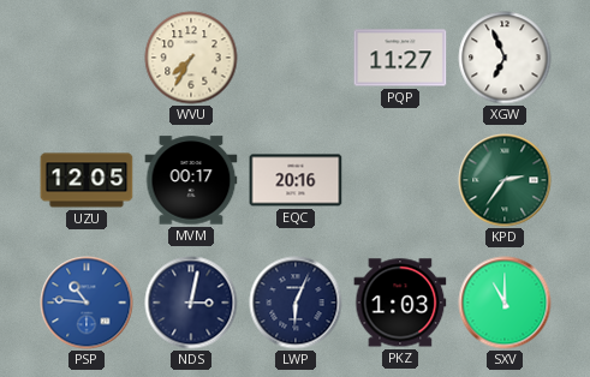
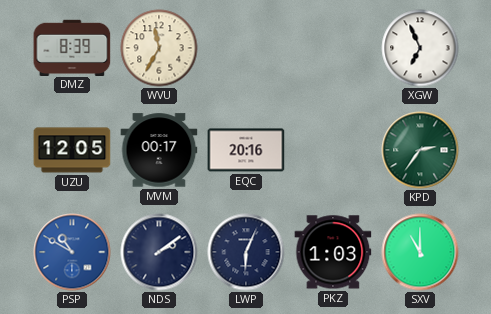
DMZ: none -> 8:39 (72, 47)
WVU: 7:35 -> 11:35 (159, 48)
PQP: 11:27 -> none (400, 58)
PSP: 10:46 -> 10:50 (72, 252)
NDS: 3:02 -> 2:09 (159, 252)
